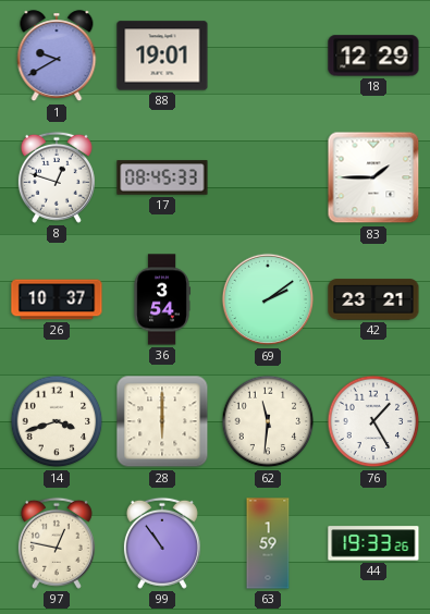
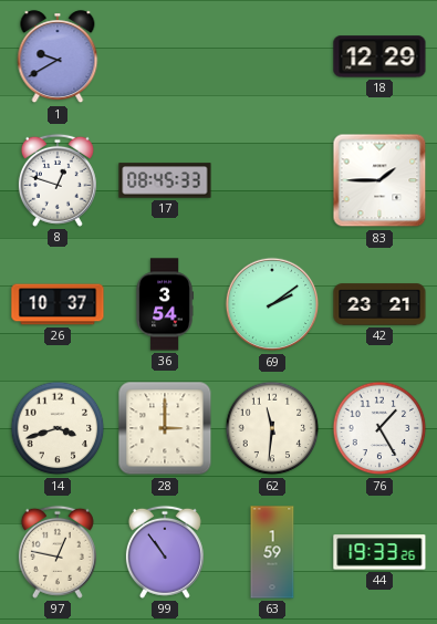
88: 19:01 -> none (162, 56)
28: 6:00 -> 3:00 (165, 428)
